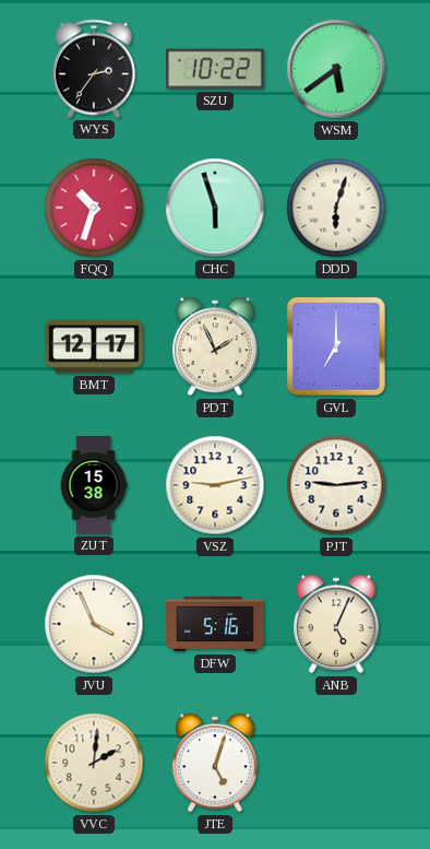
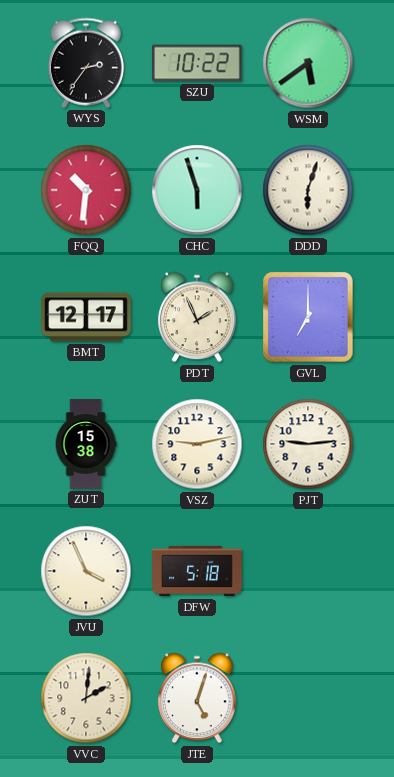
FQQ: 10:33 -> 10:31 (86, 190)
DFW: 5:16 -> 5:18 (197, 571)
ANB: 5:04 -> none (336, 624)
